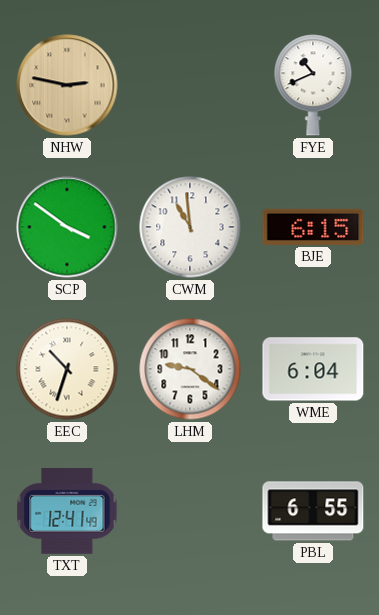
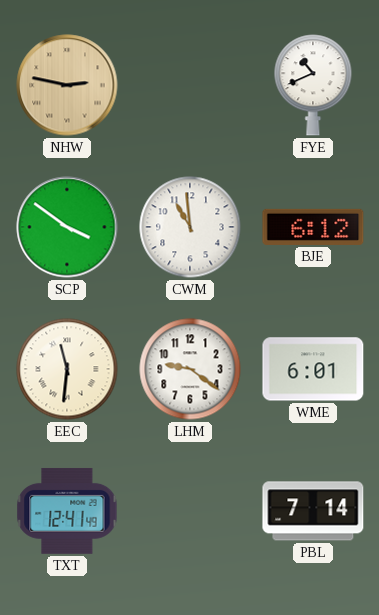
BJE: 6:15 -> 6:12 (313, 227)
EEC: 10:33 -> 11:31 (67, 369)
WME: 6:04 -> 6:01 (313, 369)
PBL: 6:55 -> 7:14 (313, 511)
